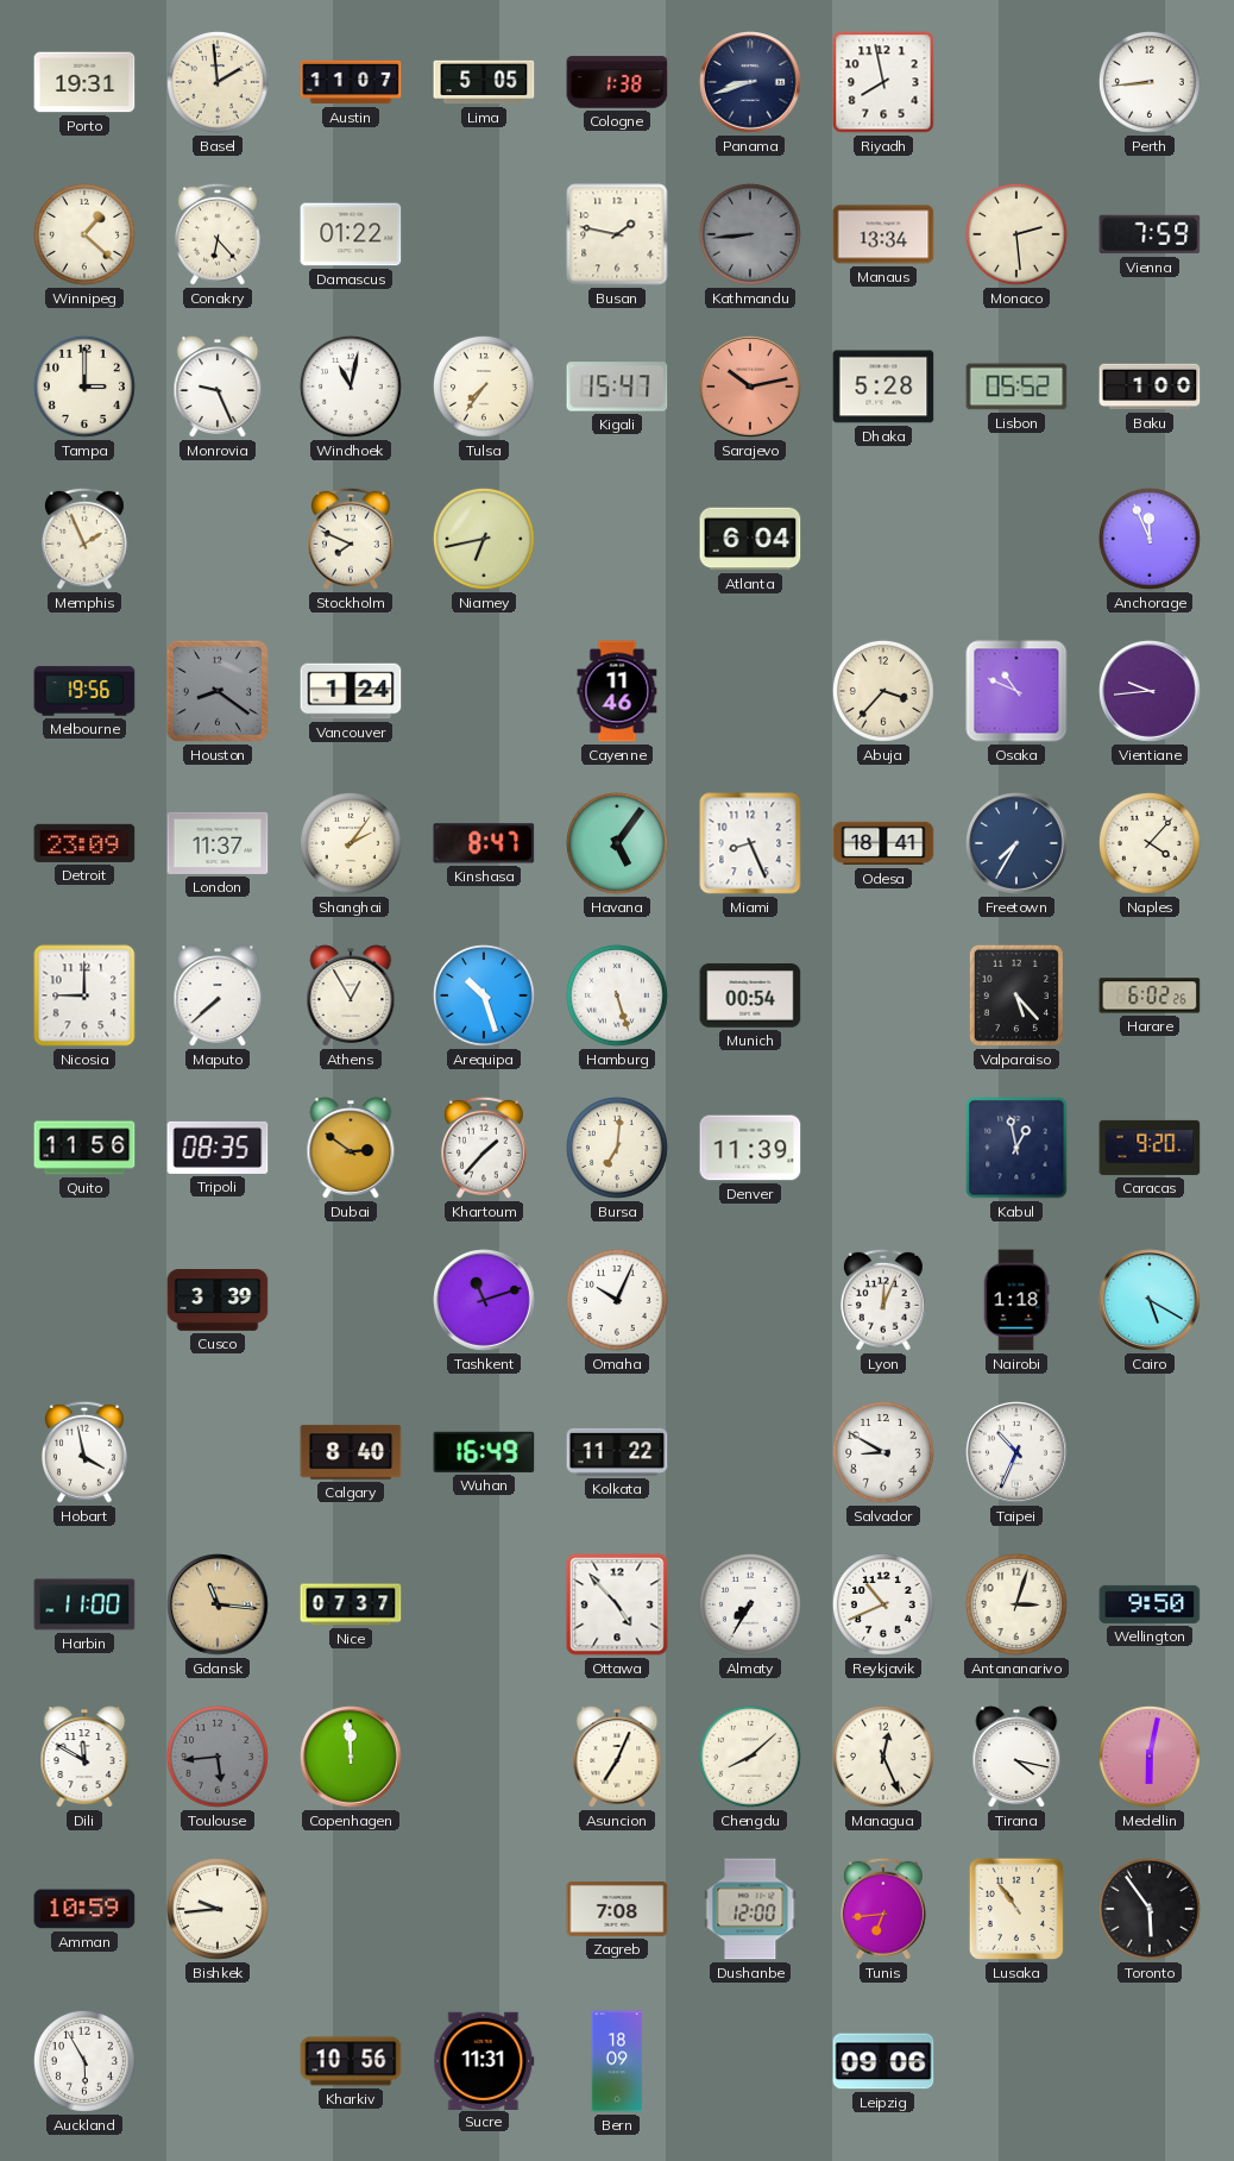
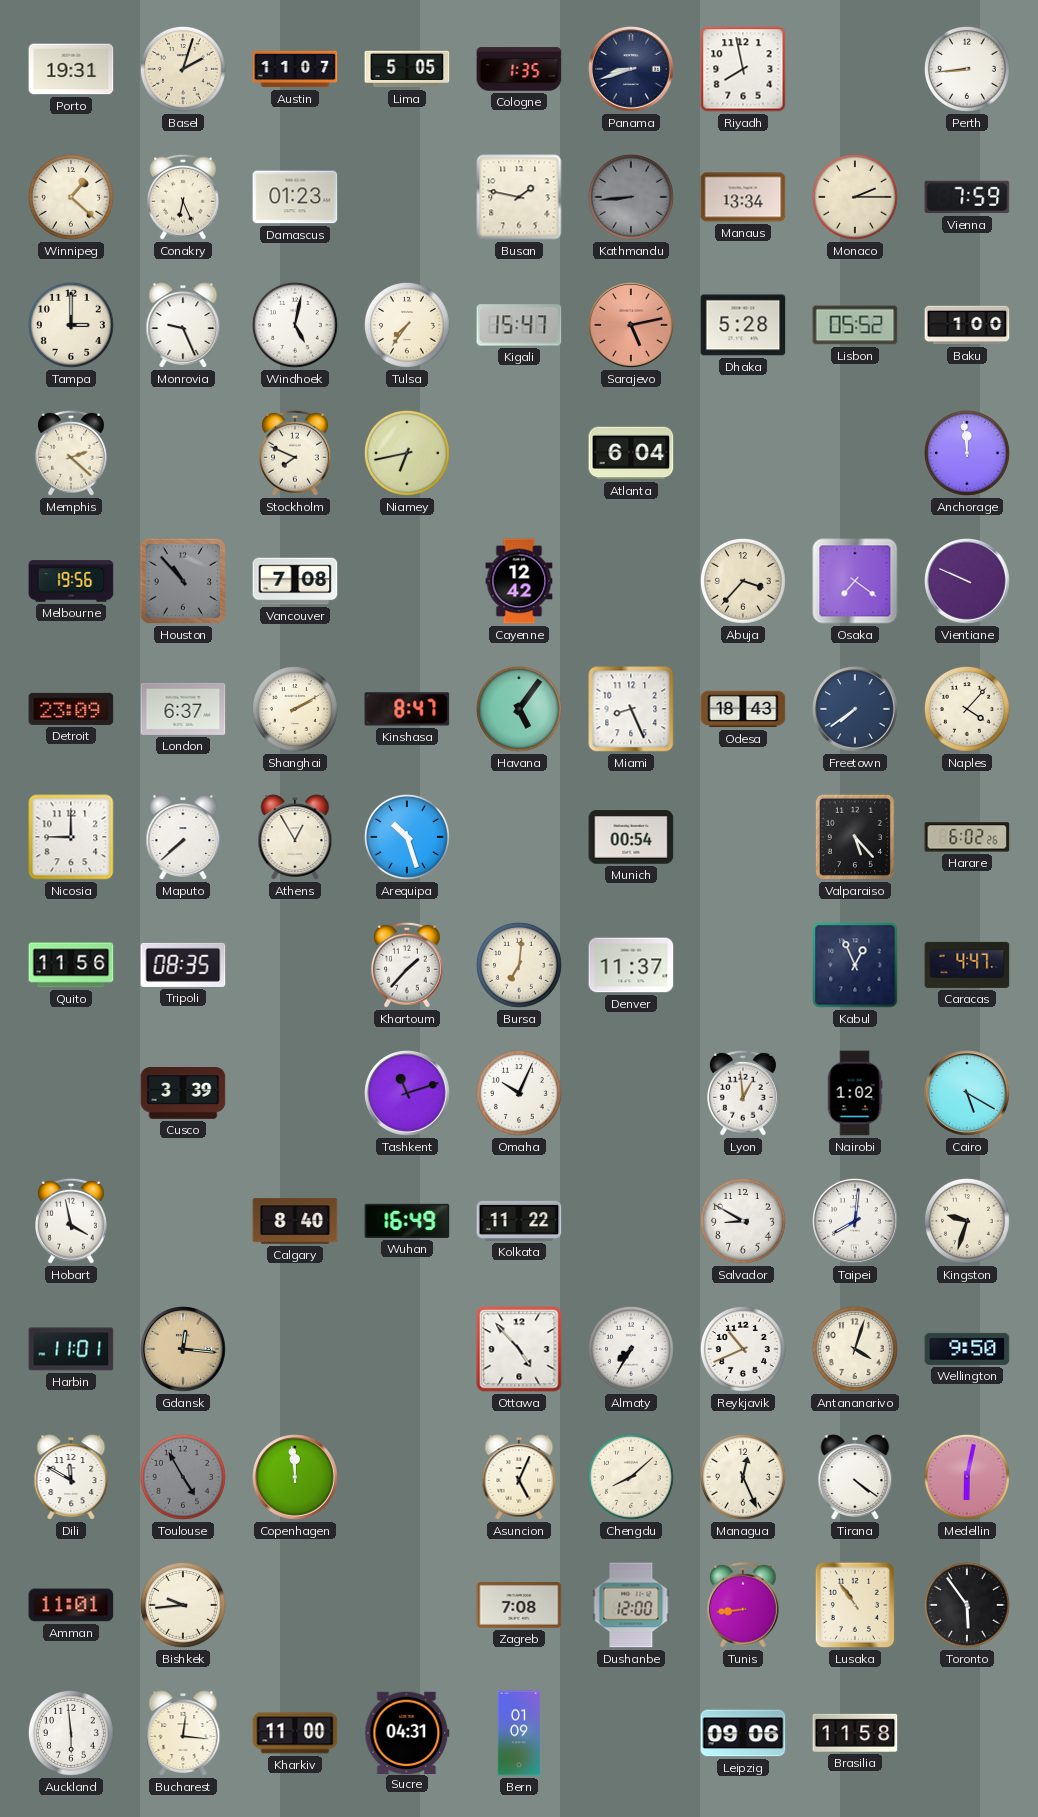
Basel: 1:59 -> 2:03 (183, 69)
Cologne: 1:38 -> 1:35 (519, 69)
Conakry: 6:23 -> 6:26 (184, 197)
Damascus: 01:22 -> 01:23 (295, 197)
Monaco: 2:29 -> 2:15 (855, 197)
Windhoek: 11:02 -> 5:02 (295, 325)
Sarajevo: 10:13 -> 5:13 (631, 325)
Memphis: 1:56 -> 2:22 (72, 453)
Anchorage: 11:56 -> 11:59 (967, 453)
Houston: 8:21 -> 10:53 (183, 581)
Vancouver: 1:24 -> 7:08 (295, 581)
Cayenne: 11:46 -> 12:42 (519, 581)
Osaka: 10:49 -> 7:21 (855, 581)
Vientiane: 9:44 -> 9:49 (967, 581)
London: 11:37 -> 6:37 (183, 709)
Shanghai: 2:06 -> 2:10 (295, 709)
Odesa: 18:41 -> 18:43 (743, 709)
Freetown: 7:35 -> 7:39 (855, 709)
Hamburg: 5:27 -> none (617, 995)
Dubai: 2:51 -> none (351, 1148)
Denver: 11:39 -> 11:37 (631, 965)
Kabul: 12:58 -> 12:56 (855, 965)
Caracas: 9:20 -> 4:47 (967, 965)
Lyon: 12:04 -> 12:59 (744, 1093)
Nairobi: 1:18 -> 1:02 (855, 1093)
Taipei: 10:34 -> 8:01 (855, 1221)
Kingston: none -> 9:33 (967, 1221)
Harbin: 11:00 -> 11:01 (71, 1349)
Gdansk: 11:16 -> 12:16 (183, 1349)
Nice: 07:37 -> none (351, 1604)
Antananarivo: 3:03 -> 4:03 (855, 1349)
Toulouse: 5:44 -> 4:55 (183, 1477)
Asuncion: 7:04 -> 5:04 (519, 1477)
Tirana: 4:17 -> 4:21 (855, 1477)
Amman: 10:59 -> 11:01 (71, 1605)
Tunis: 6:44 -> 8:44 (744, 1605)
Auckland: 5:55 -> 5:59 (71, 1733)
Bucharest: none -> 12:16 (183, 1733)
Kharkiv: 10:56 -> 11:00 (295, 1733)
Sucre: 11:31 -> 04:31 (407, 1732)
Bern: 18:09 -> 01:09 (519, 1733)
Brasilia: none -> 11:58 (855, 1733)
